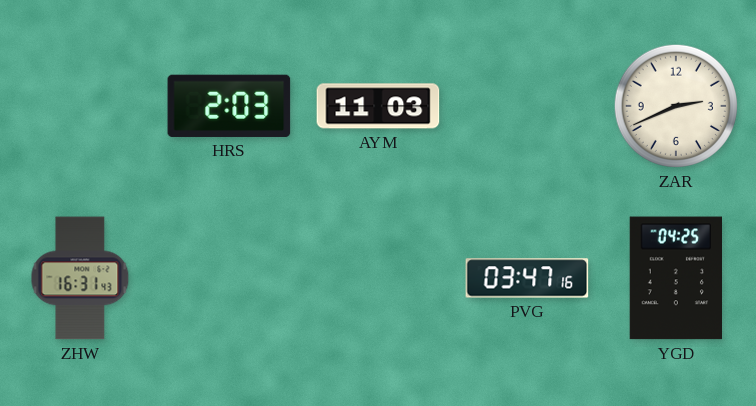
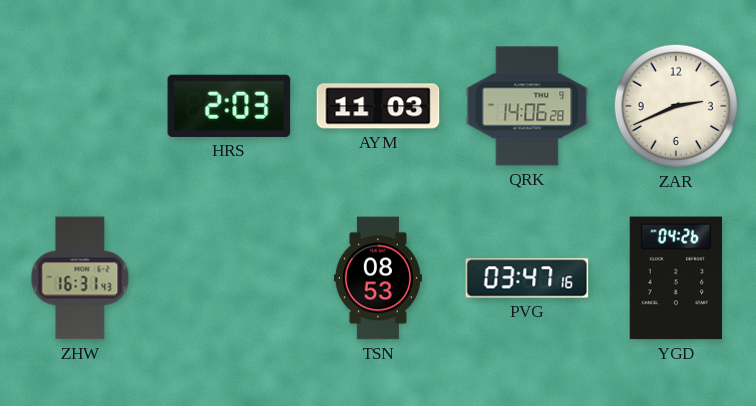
QRK: none -> 14:06 (527, 106)
TSN: none -> 08:53 (378, 278)
YGD: 04:25 -> 04:26 (675, 278)
